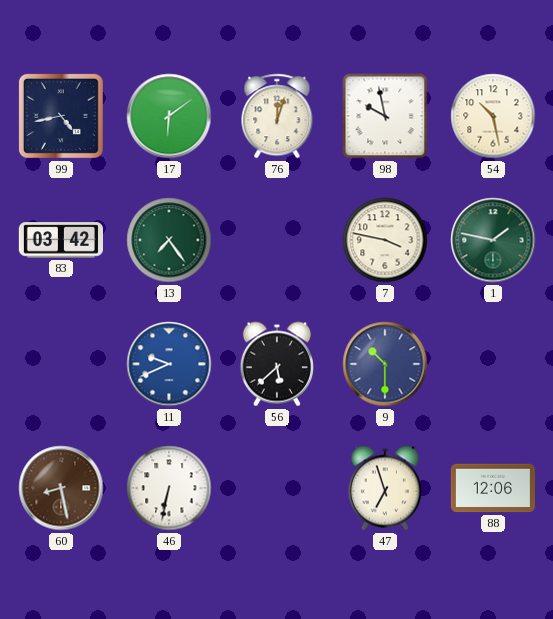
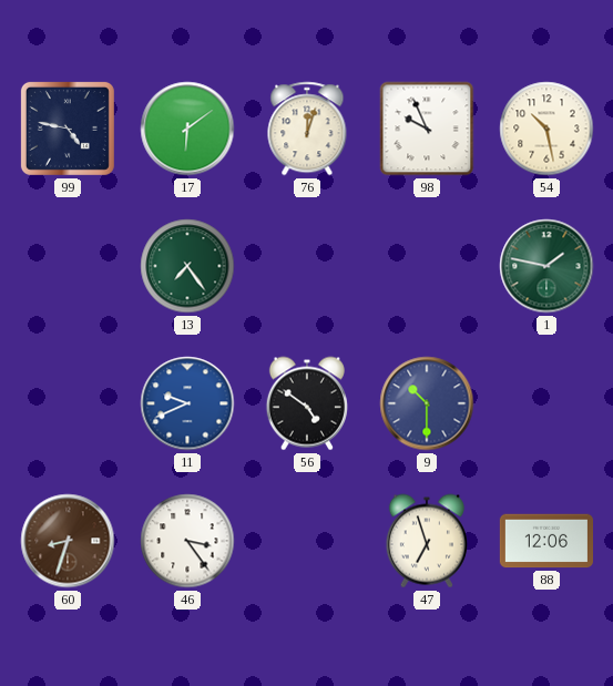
99: 4:43 -> 4:47 (68, 129)
98: 9:58 -> 9:56 (427, 129)
83: 03:42 -> none (60, 240)
7: 3:47 -> none (385, 240)
56: 5:38 -> 4:51 (307, 403)
60: 8:28 -> 8:33 (68, 541)
46: 6:32 -> 3:24 (187, 541)
